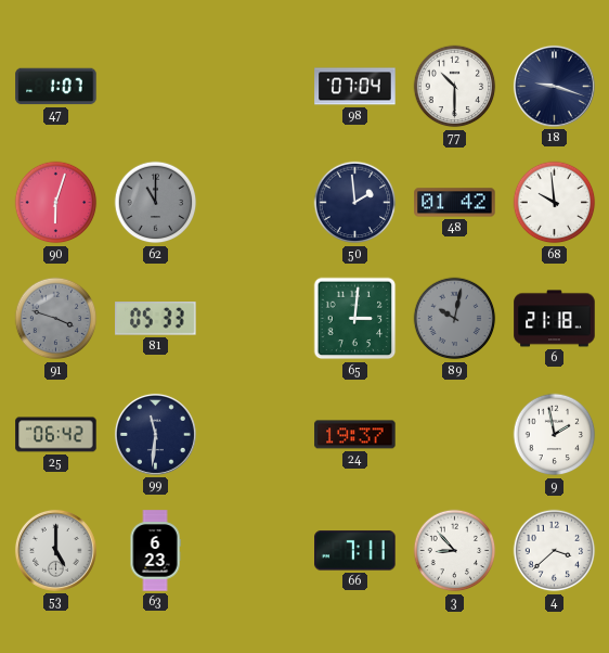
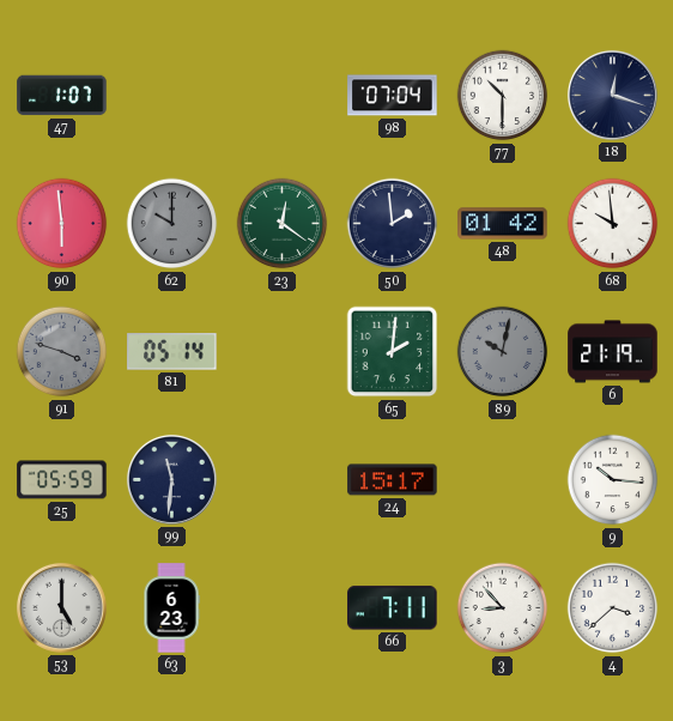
18: 9:18 -> 12:18 (612, 95)
90: 6:03 -> 5:59 (62, 224)
62: 11:00 -> 10:00 (172, 224)
23: none -> 12:21 (283, 224)
81: 05:33 -> 05:14 (172, 352)
65: 3:01 -> 2:01 (393, 352)
6: 21:18 -> 21:19 (613, 352)
25: 06:42 -> 05:59 (62, 480)
24: 19:37 -> 15:17 (393, 480)
9: 1:58 -> 10:16 (613, 480)
